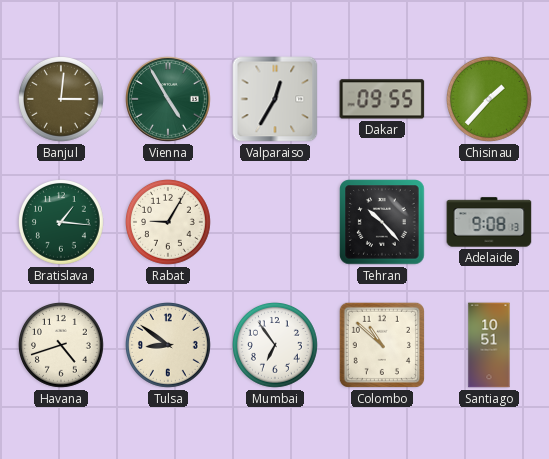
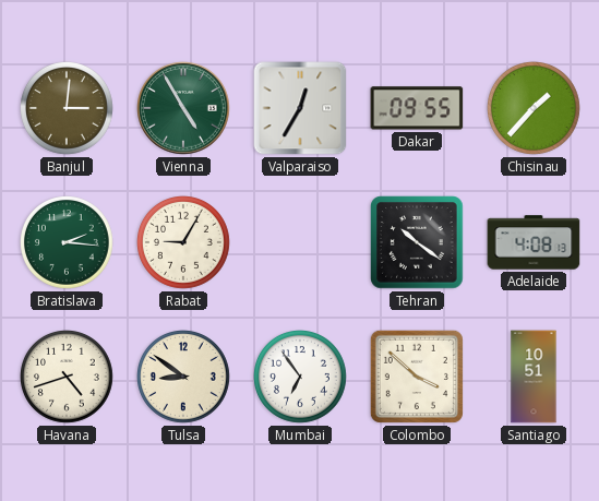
Bratislava: 1:16 -> 2:16 (68, 243)
Tehran: 10:23 -> 10:21 (417, 242)
Adelaide: 9:08 -> 4:08 (534, 242)
Colombo: 10:52 -> 3:52 (417, 377)
